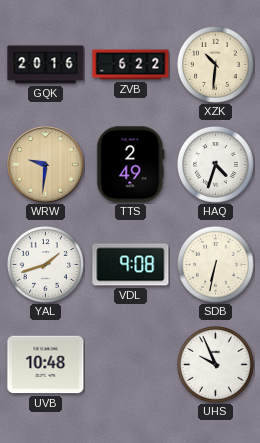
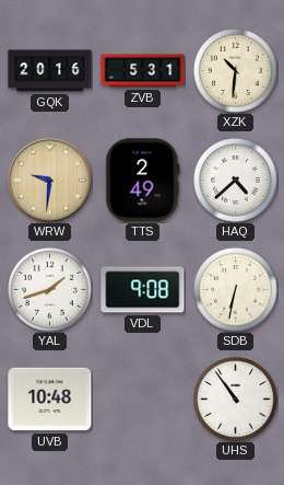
ZVB: 6:22 -> 5:31 (143, 71)
HAQ: 4:33 -> 4:38 (236, 181)
UHS: 9:56 -> 10:54 (236, 400)
